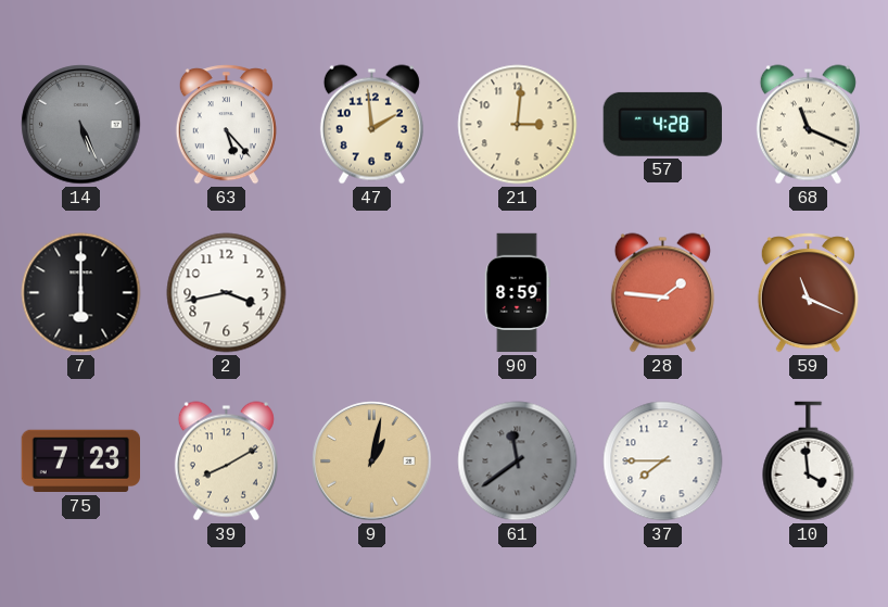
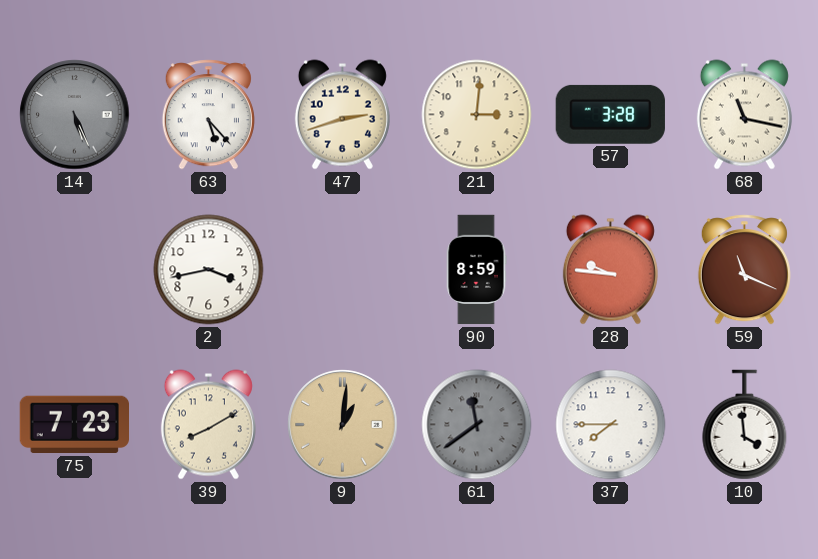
47: 1:59 -> 2:42 (342, 115)
57: 4:28 -> 3:28 (610, 114)
68: 11:19 -> 11:17 (744, 115)
7: 6:00 -> none (81, 293)
28: 1:46 -> 9:46 (610, 270)
9: 1:02 -> 1:01 (343, 425)
